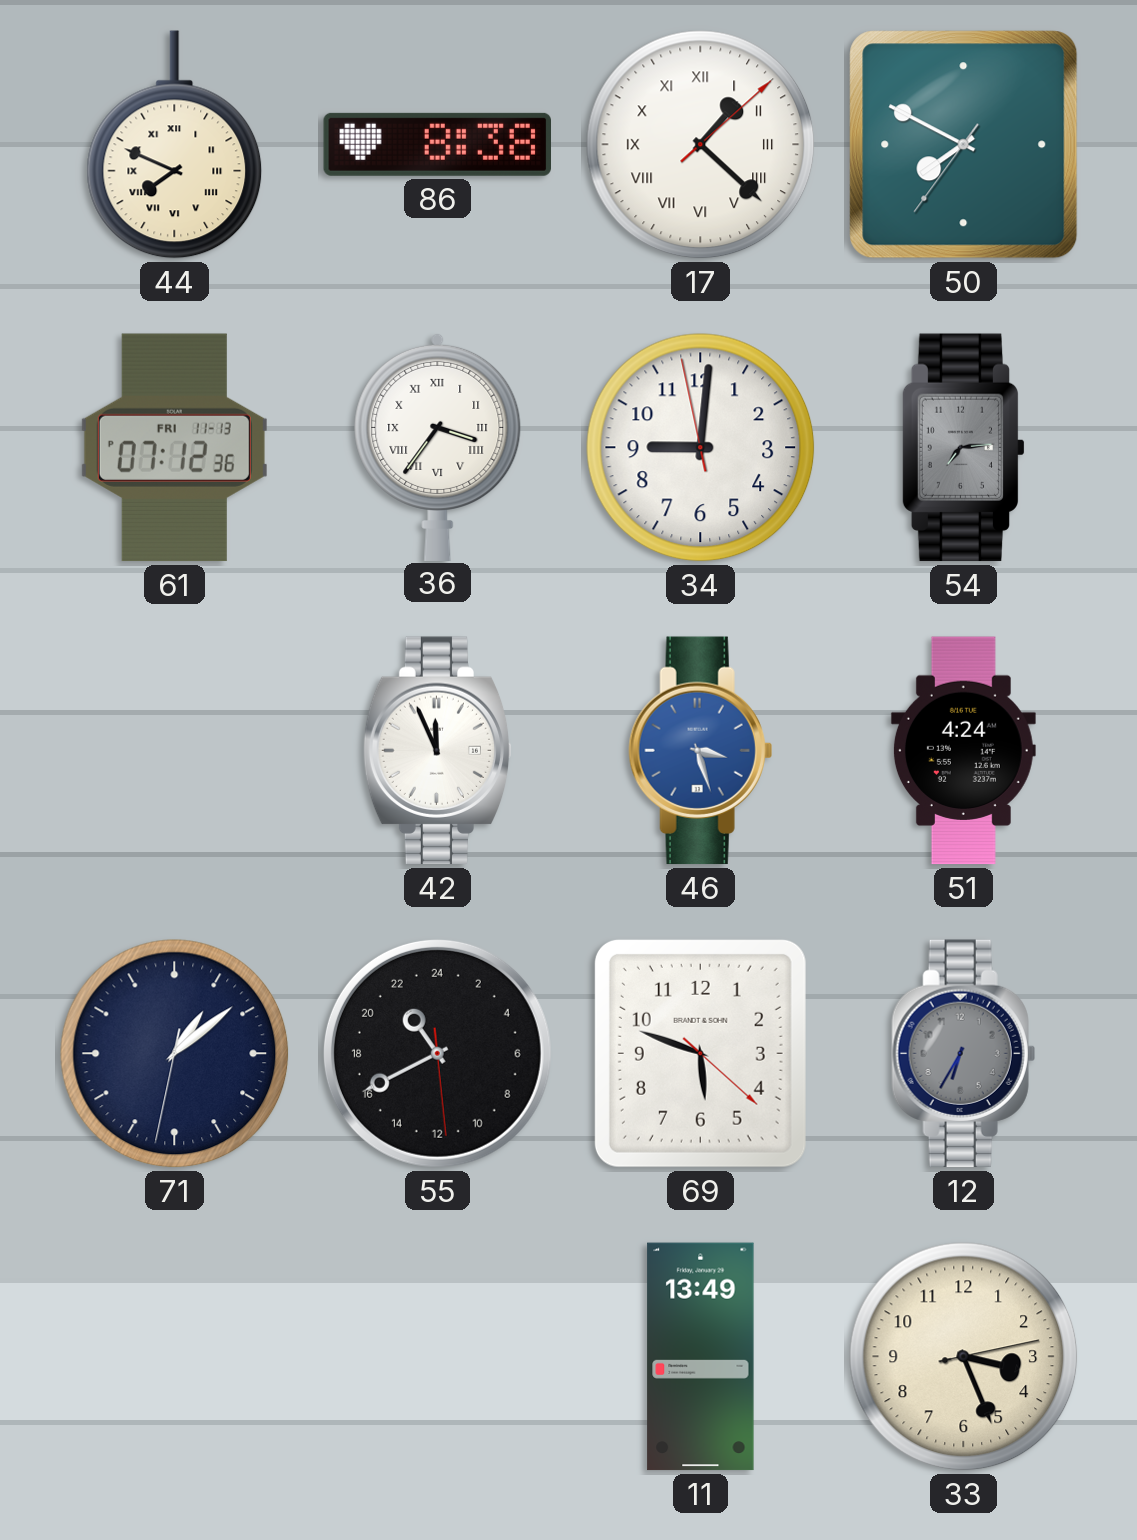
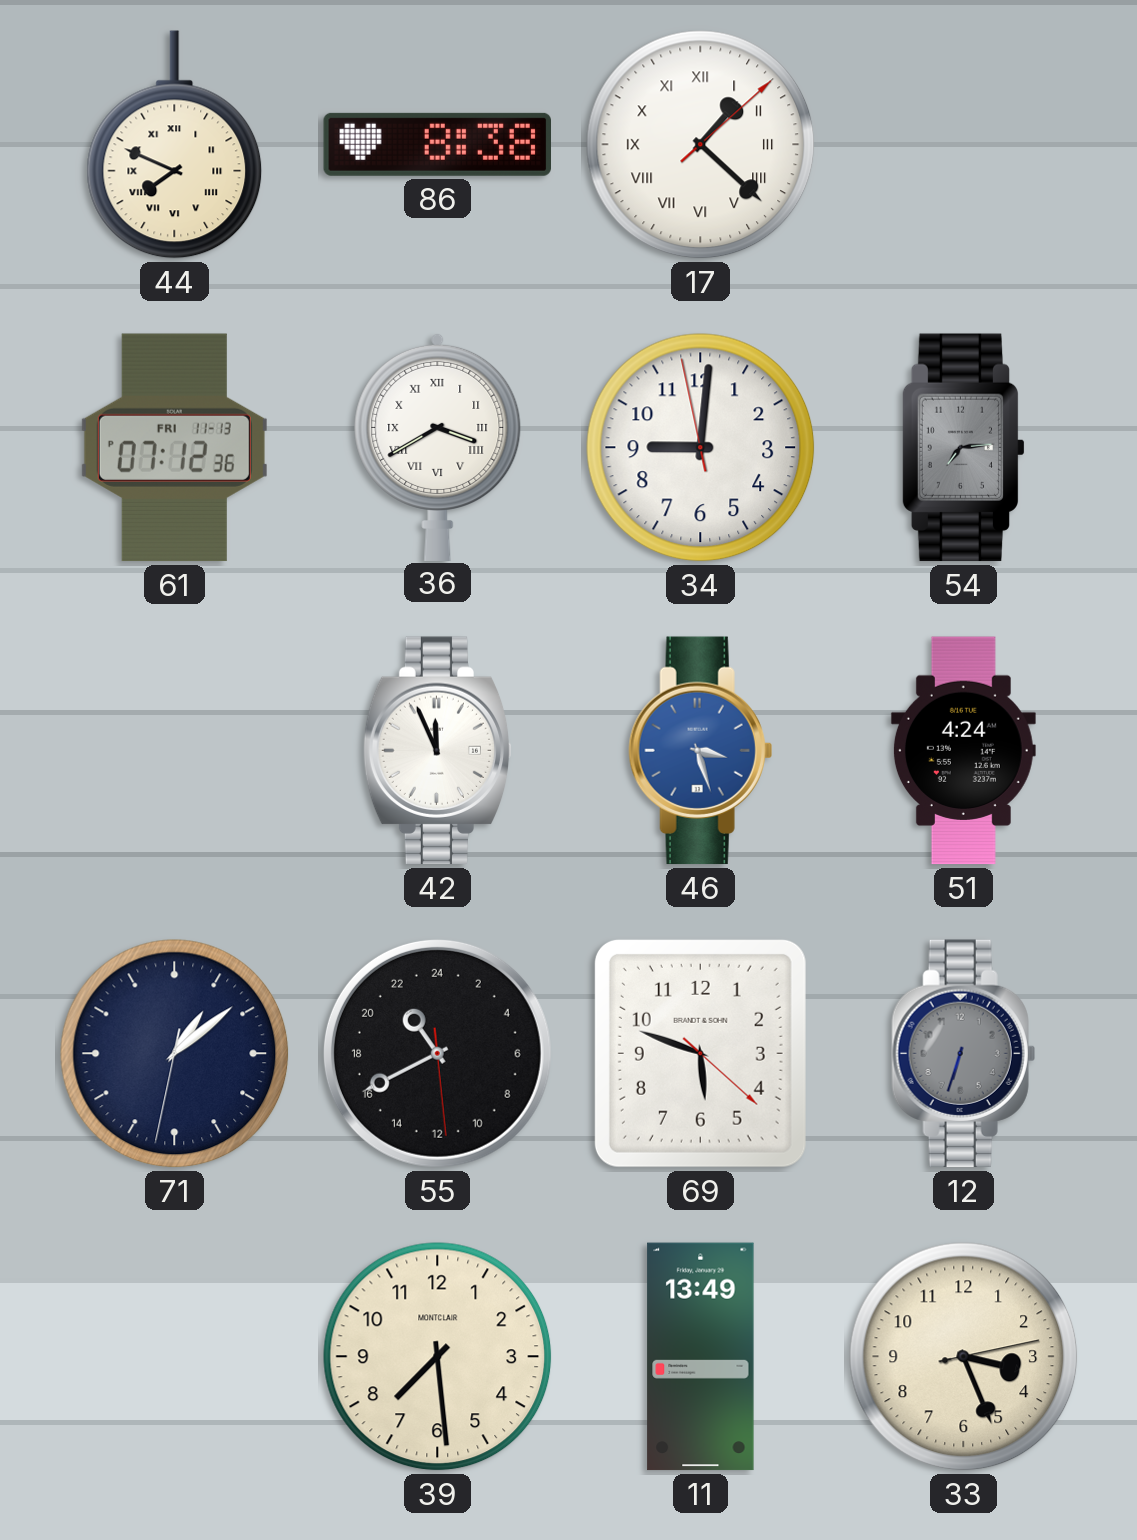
50: 7:49 -> none (964, 145)
36: 3:36 -> 3:40 (438, 446)
12: 6:35 -> 6:33 (963, 1054)
39: none -> 7:29 (438, 1357)
